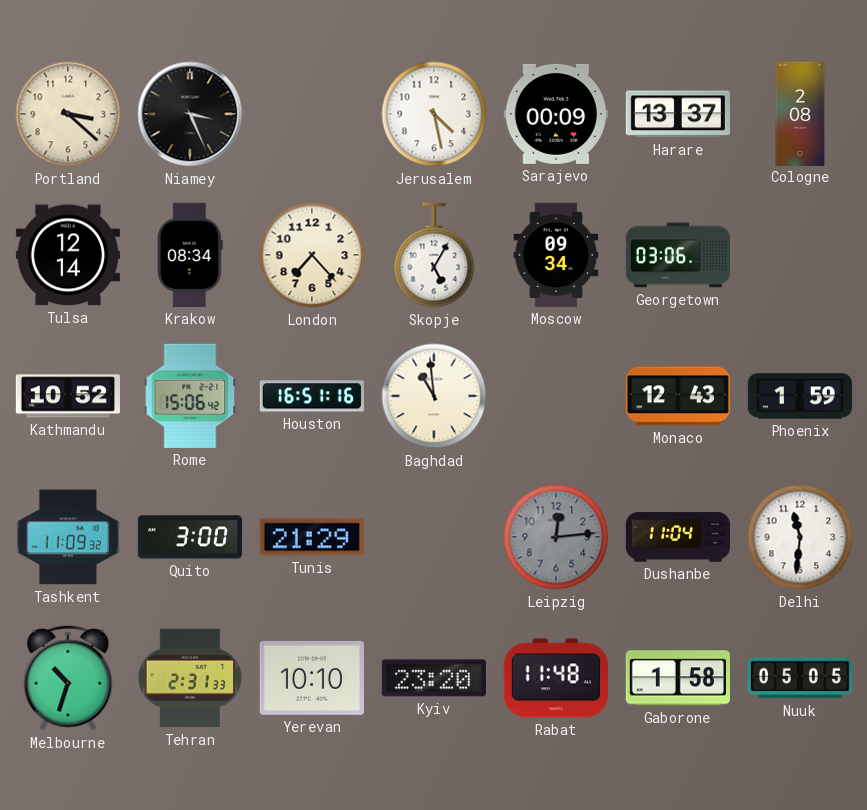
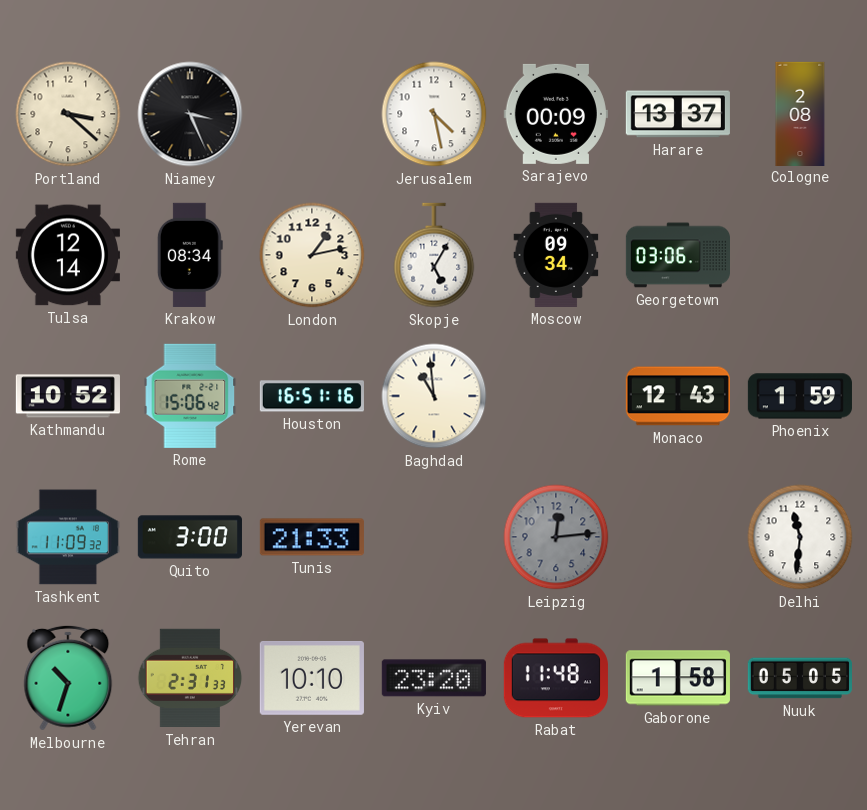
London: 7:23 -> 1:13 (312, 255)
Tunis: 21:29 -> 21:33 (312, 537)
Dushanbe: 11:04 -> none (678, 537)
